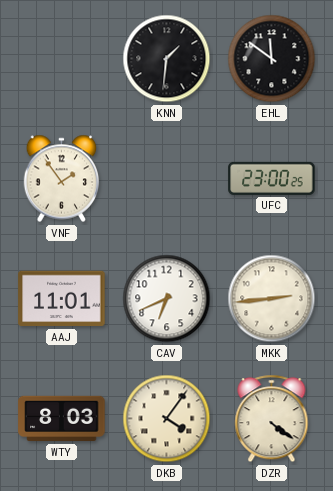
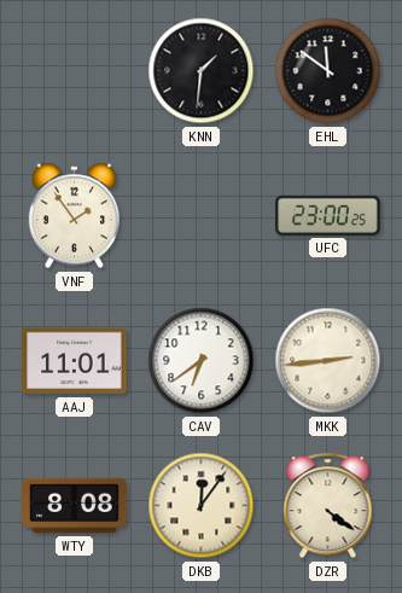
CAV: 6:41 -> 6:39 (202, 361)
WTY: 8:03 -> 8:08 (75, 506)
DKB: 4:06 -> 12:06 (202, 506)
